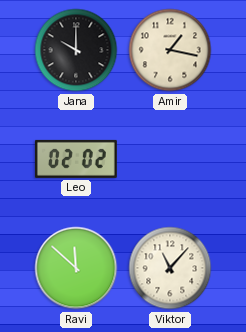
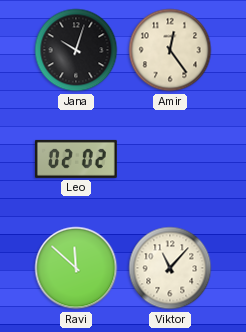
Jana: 10:00 -> 10:03 (76, 50)
Amir: 1:17 -> 12:24 (170, 50)
